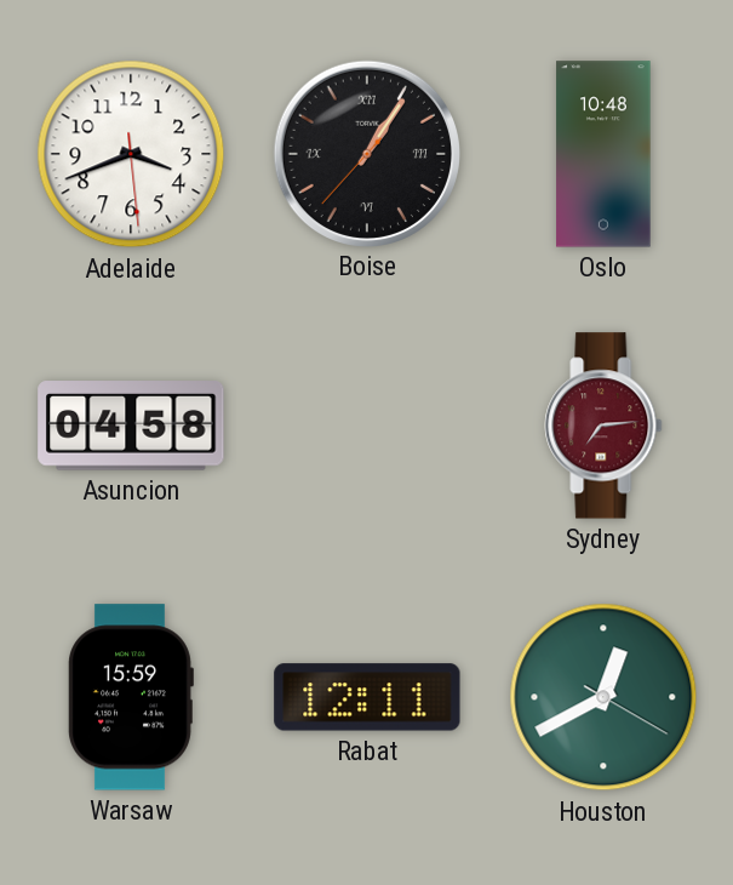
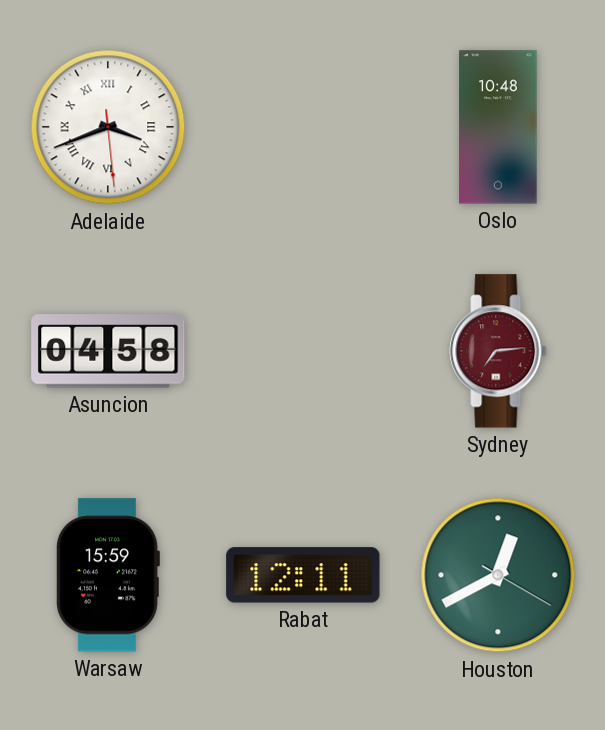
Adelaide numerals: Arabic -> Roman (108, 127)
Boise: 1:05 -> none (366, 153)
